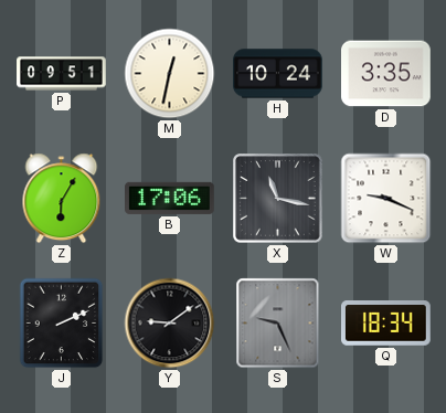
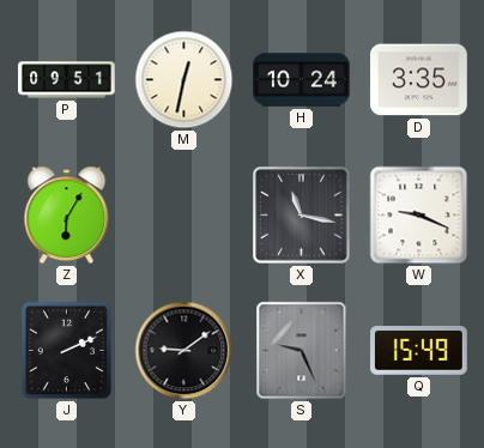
B: 17:06 -> none (170, 198)
Q: 18:34 -> 15:49 (419, 351)
